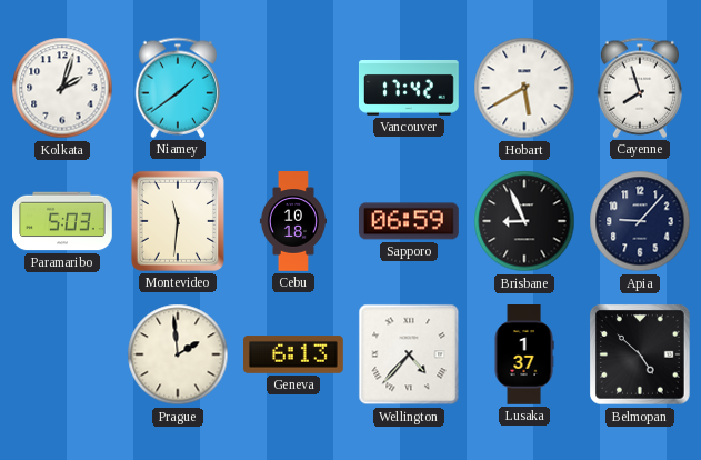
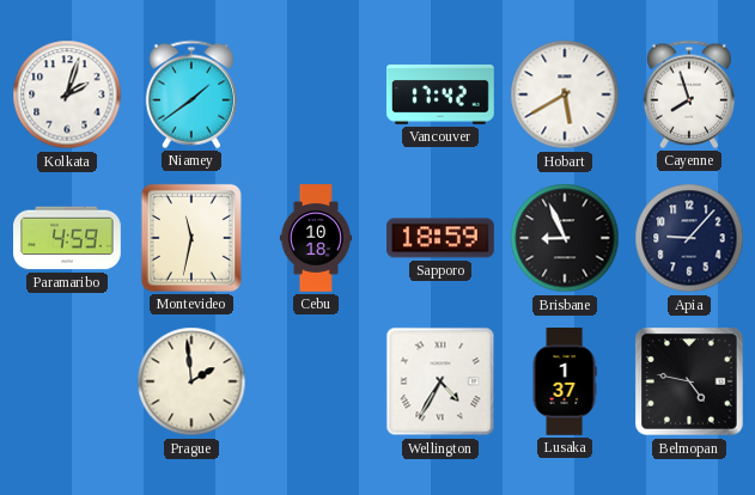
Paramaribo: 5:03 -> 4:59 (68, 238)
Montevideo: 11:31 -> 11:32 (191, 238)
Sapporo: 06:59 -> 18:59 (442, 238)
Geneva: 6:13 -> none (294, 356)
Wellington: 4:37 -> 4:35 (440, 381)
Belmopan: 4:52 -> 4:47 (690, 383)
